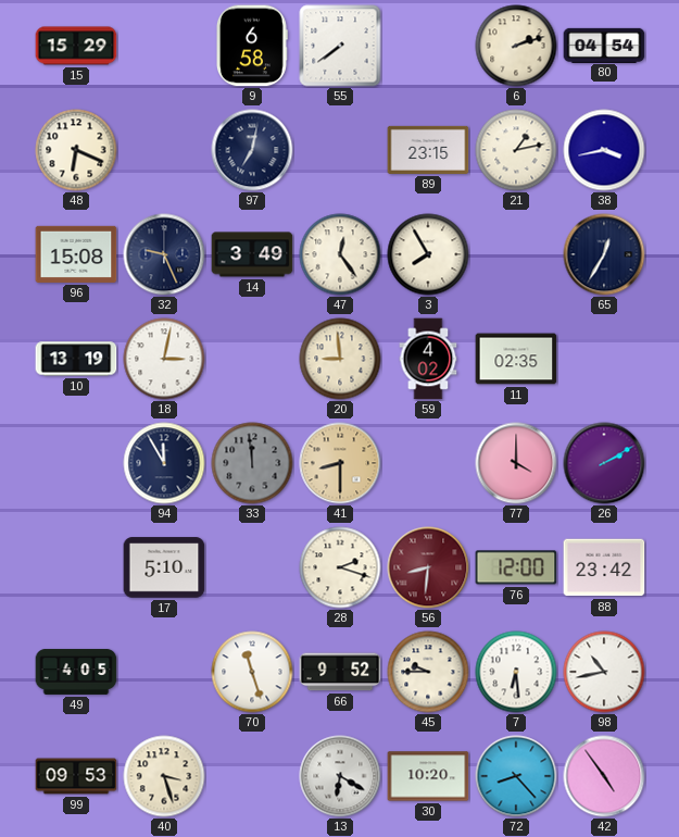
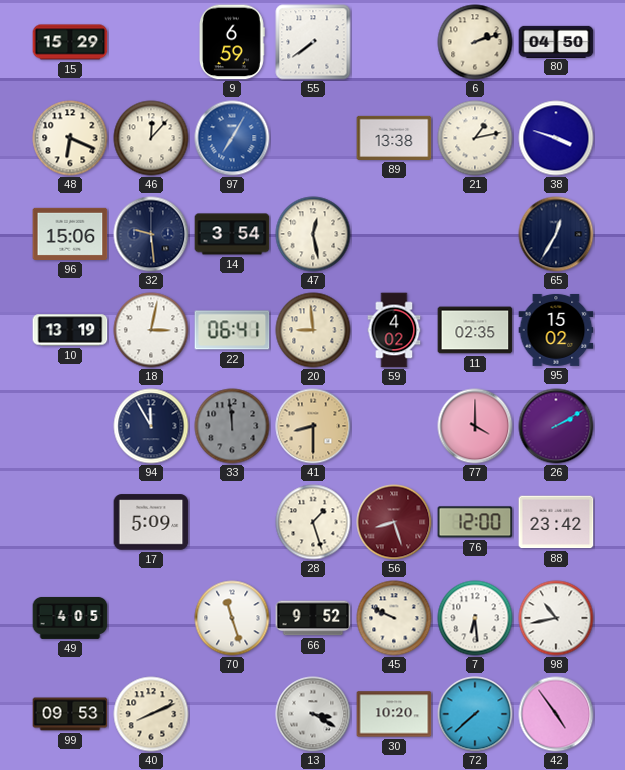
9: 6:58 -> 6:59 (232, 42)
80: 04:54 -> 04:50 (556, 41)
46: none -> 12:07 (151, 138)
97: 7:02 -> 7:05 (232, 138)
97 dial: navy -> blue (232, 138)
89: 23:15 -> 13:38 (394, 138)
38: 3:43 -> 3:48 (556, 138)
96: 15:08 -> 15:06 (70, 234)
32: 9:26 -> 9:29 (151, 234)
14: 3:49 -> 3:54 (232, 234)
47: 12:24 -> 12:28 (313, 234)
3: 7:55 -> none (428, 254)
22: none -> 06:41 (232, 330)
95: none -> 15:02 (556, 330)
17: 5:10 -> 5:09 (151, 522)
28: 2:18 -> 1:27 (313, 522)
56: 8:31 -> 8:27 (394, 522)
45: 9:45 -> 9:49 (394, 618)
40: 3:27 -> 8:11 (151, 714)
13: 6:20 -> 3:20 (313, 714)
72: 8:23 -> 7:38 (475, 714)
